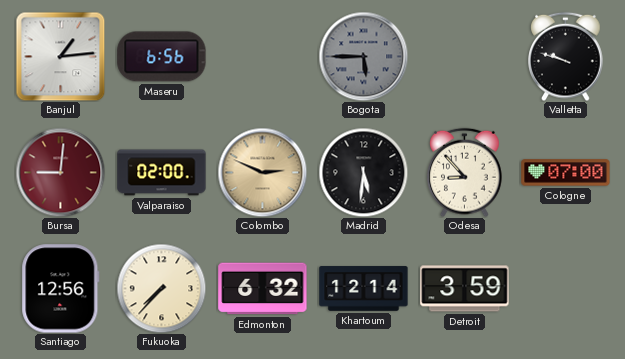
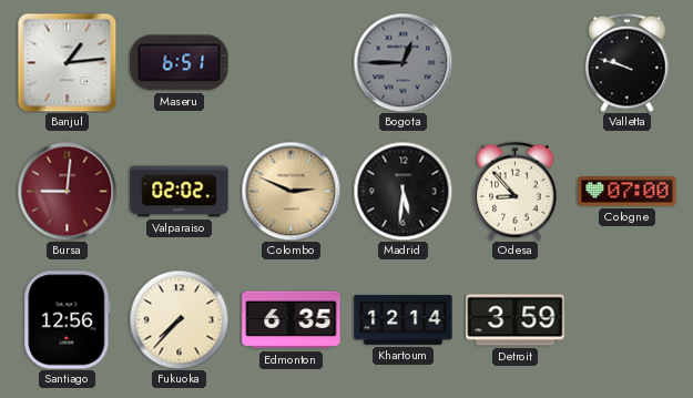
Maseru: 6:56 -> 6:51 (180, 63)
Bogota: 5:45 -> 12:45 (402, 62)
Valparaiso: 02:00 -> 02:02 (180, 192)
Edmonton: 6:32 -> 6:35 (292, 320)
